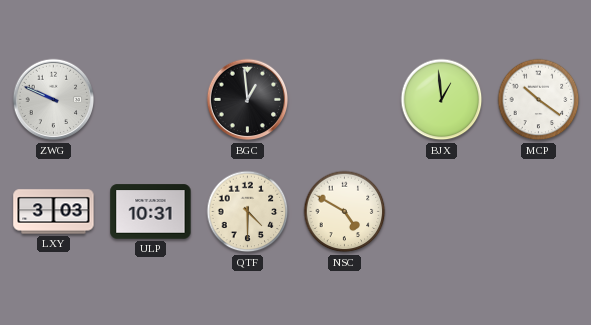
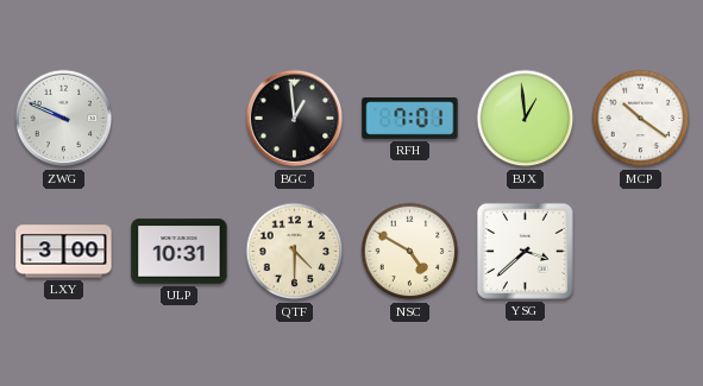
RFH: none -> 7:01 (410, 119)
LXY: 3:03 -> 3:00 (64, 252)
YSG: none -> 3:38 (525, 251)
